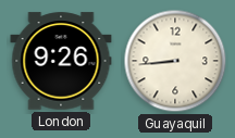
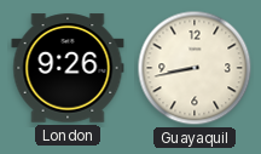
Guayaquil: 8:44 -> 8:43 (195, 68)
